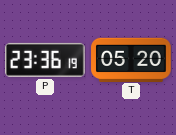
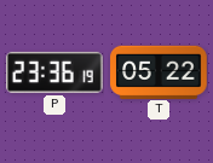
T: 05:20 -> 05:22 (159, 71)
